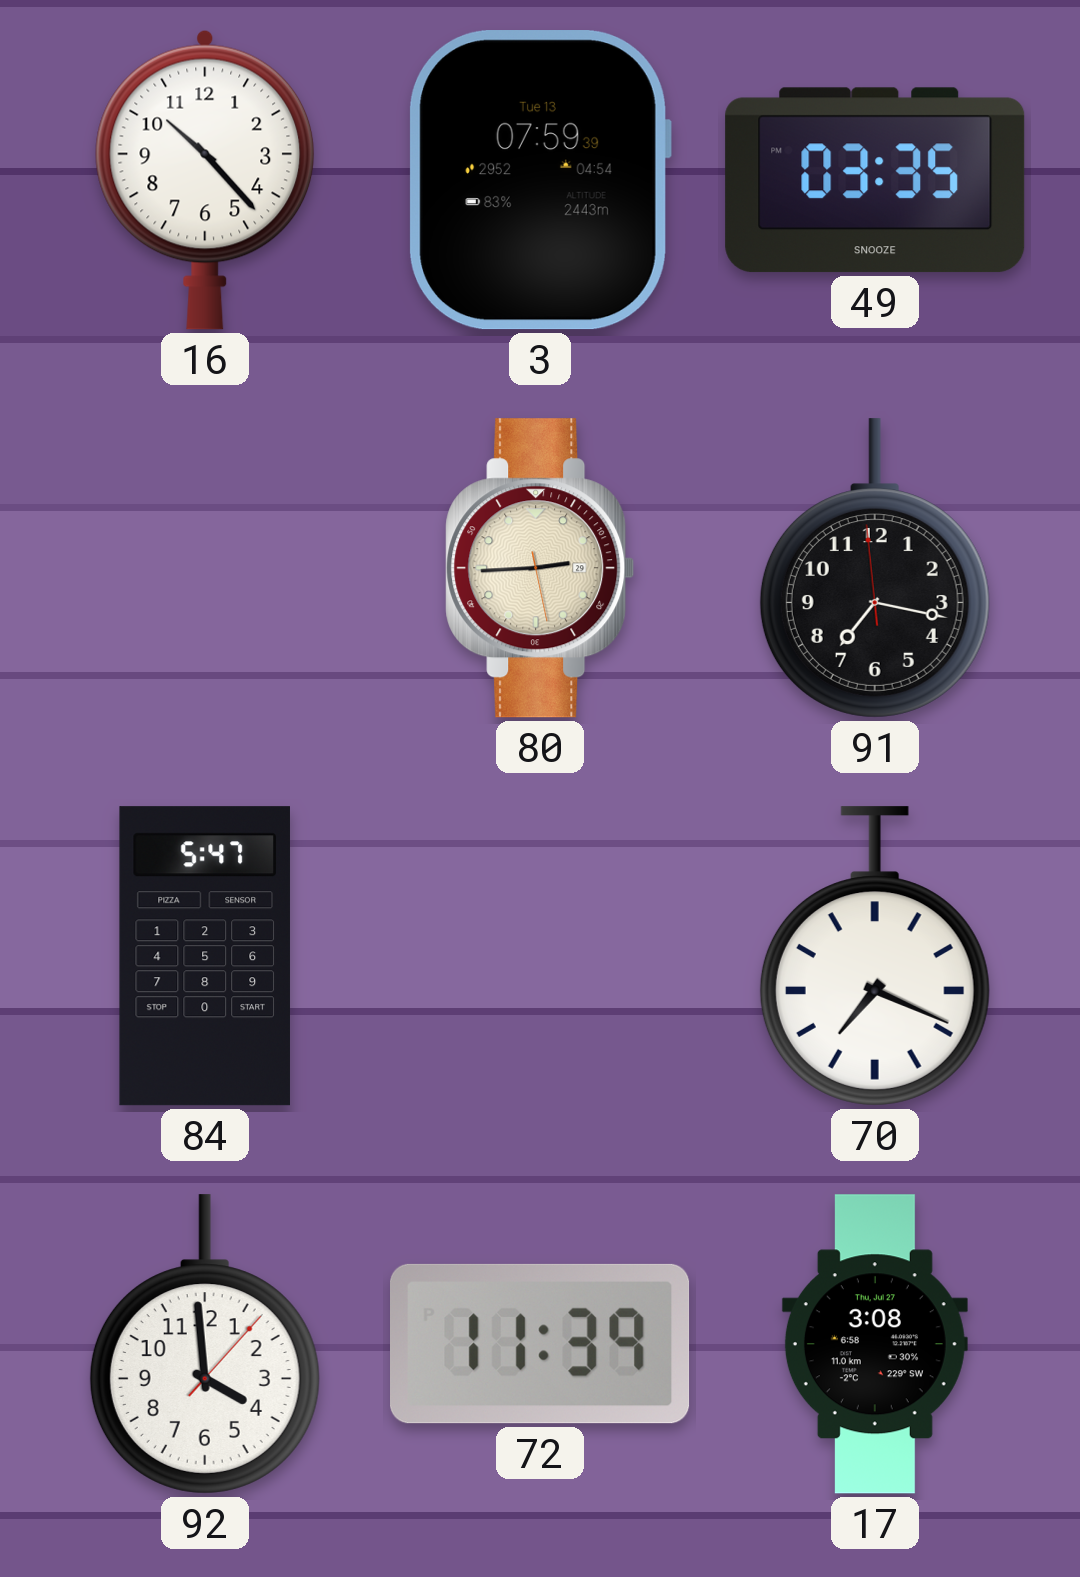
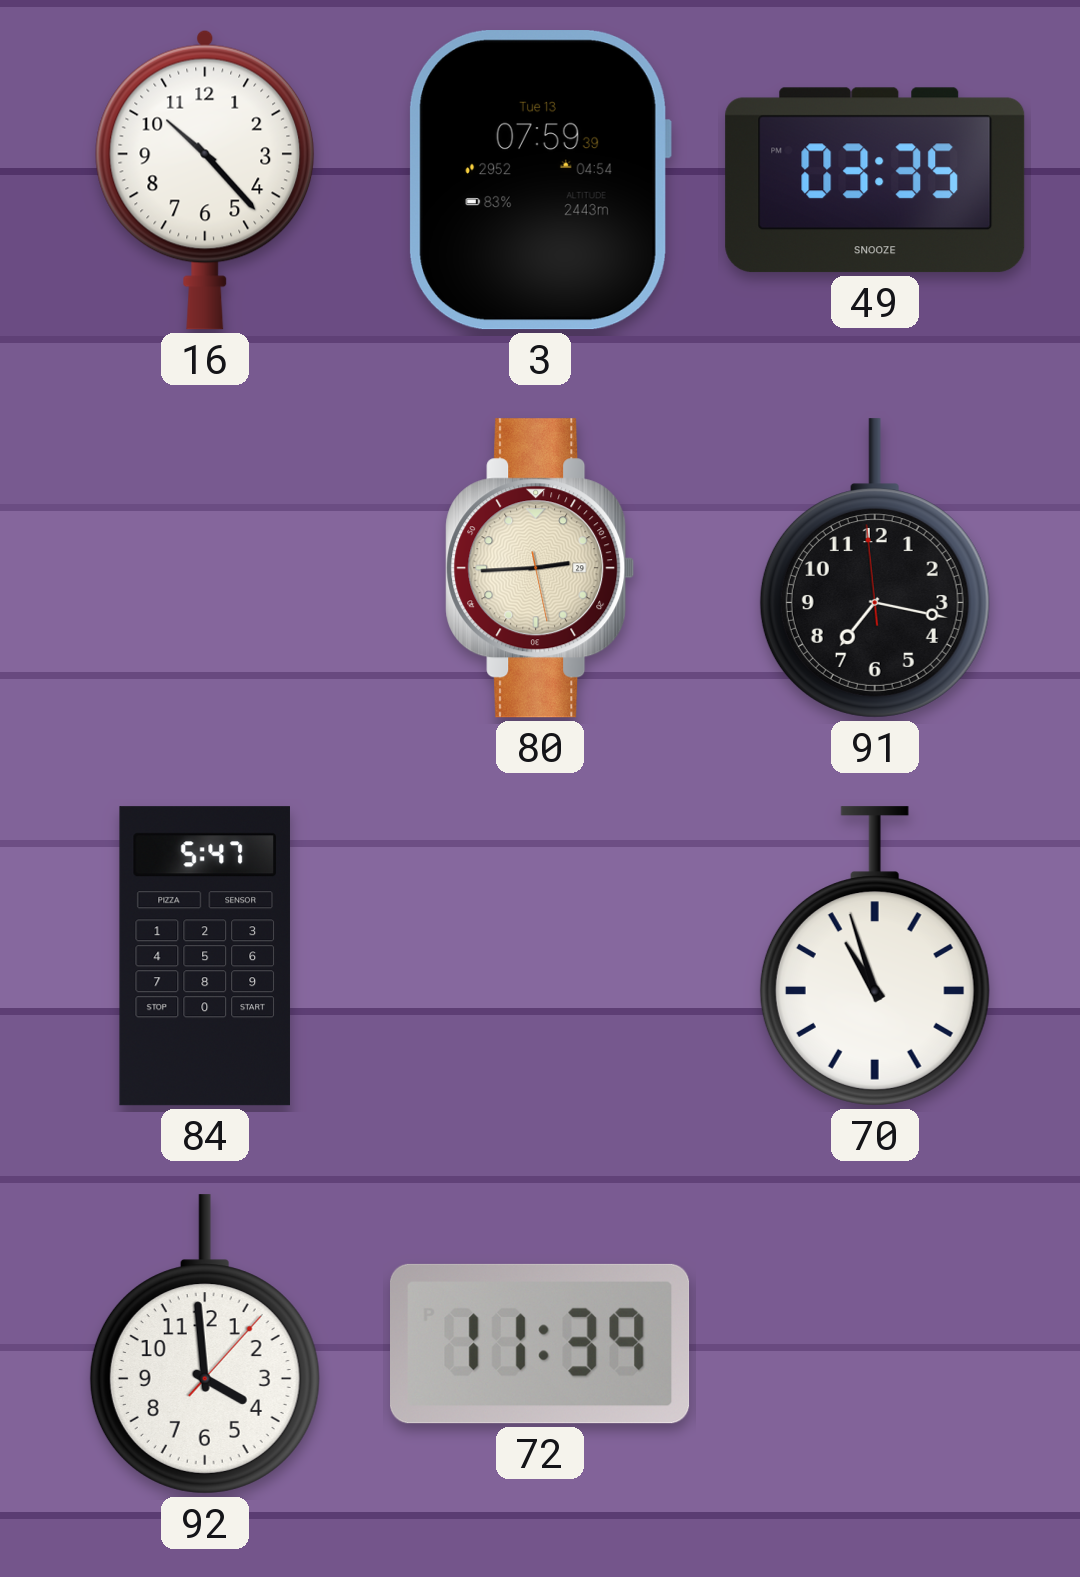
70: 7:19 -> 10:57 (875, 956)
17: 3:08 -> none (875, 1344)
